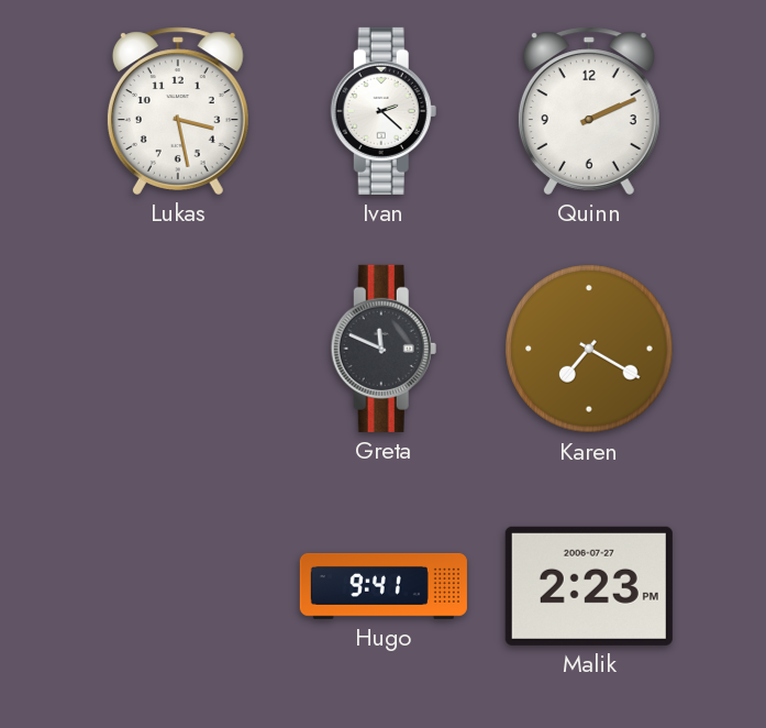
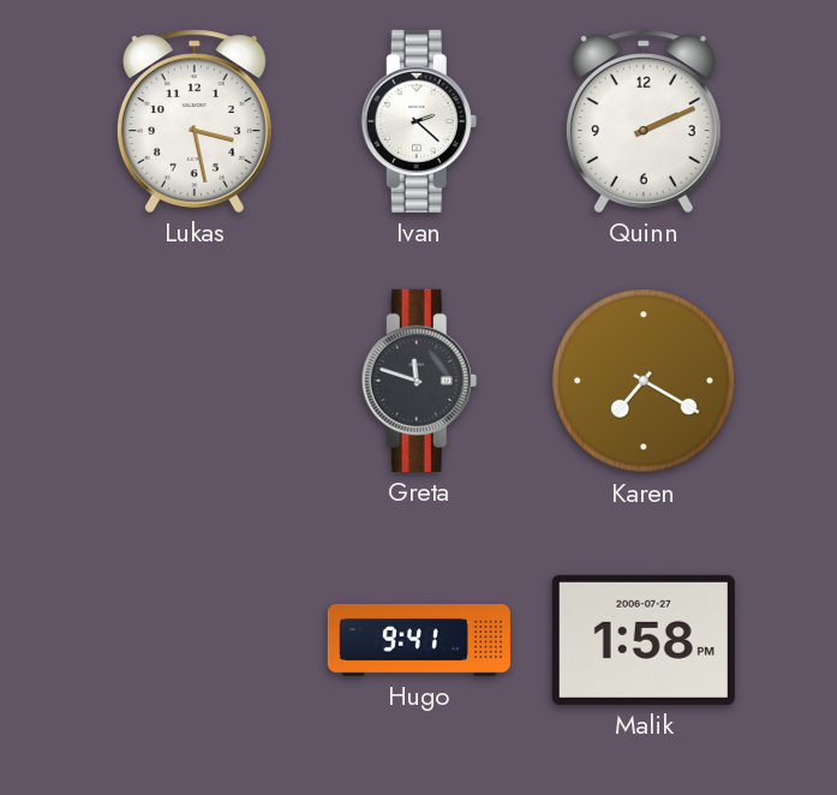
Greta: 11:49 -> 11:48 (419, 381)
Malik: 2:23 -> 1:58 (644, 640)
